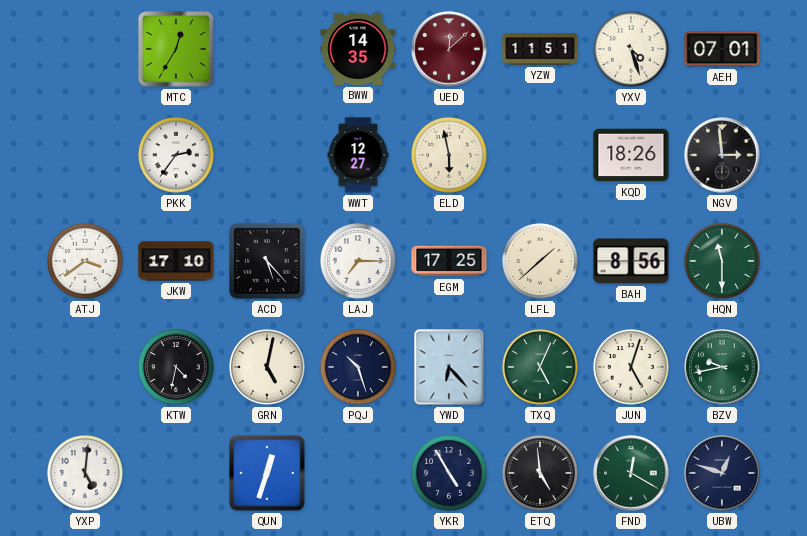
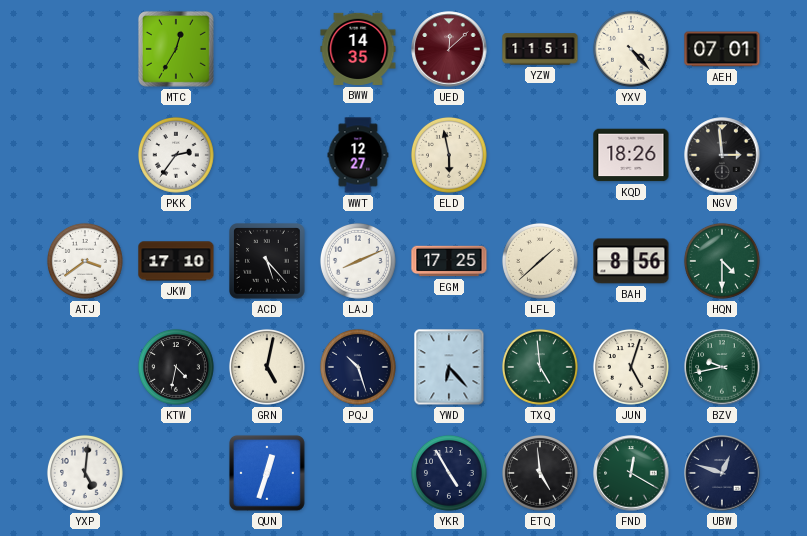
YXV: 4:27 -> 4:23 (631, 49)
LAJ: 7:15 -> 8:11 (358, 261)
HQN: 11:30 -> 4:30 (722, 261)
TXQ: 5:04 -> 4:59 (540, 367)
